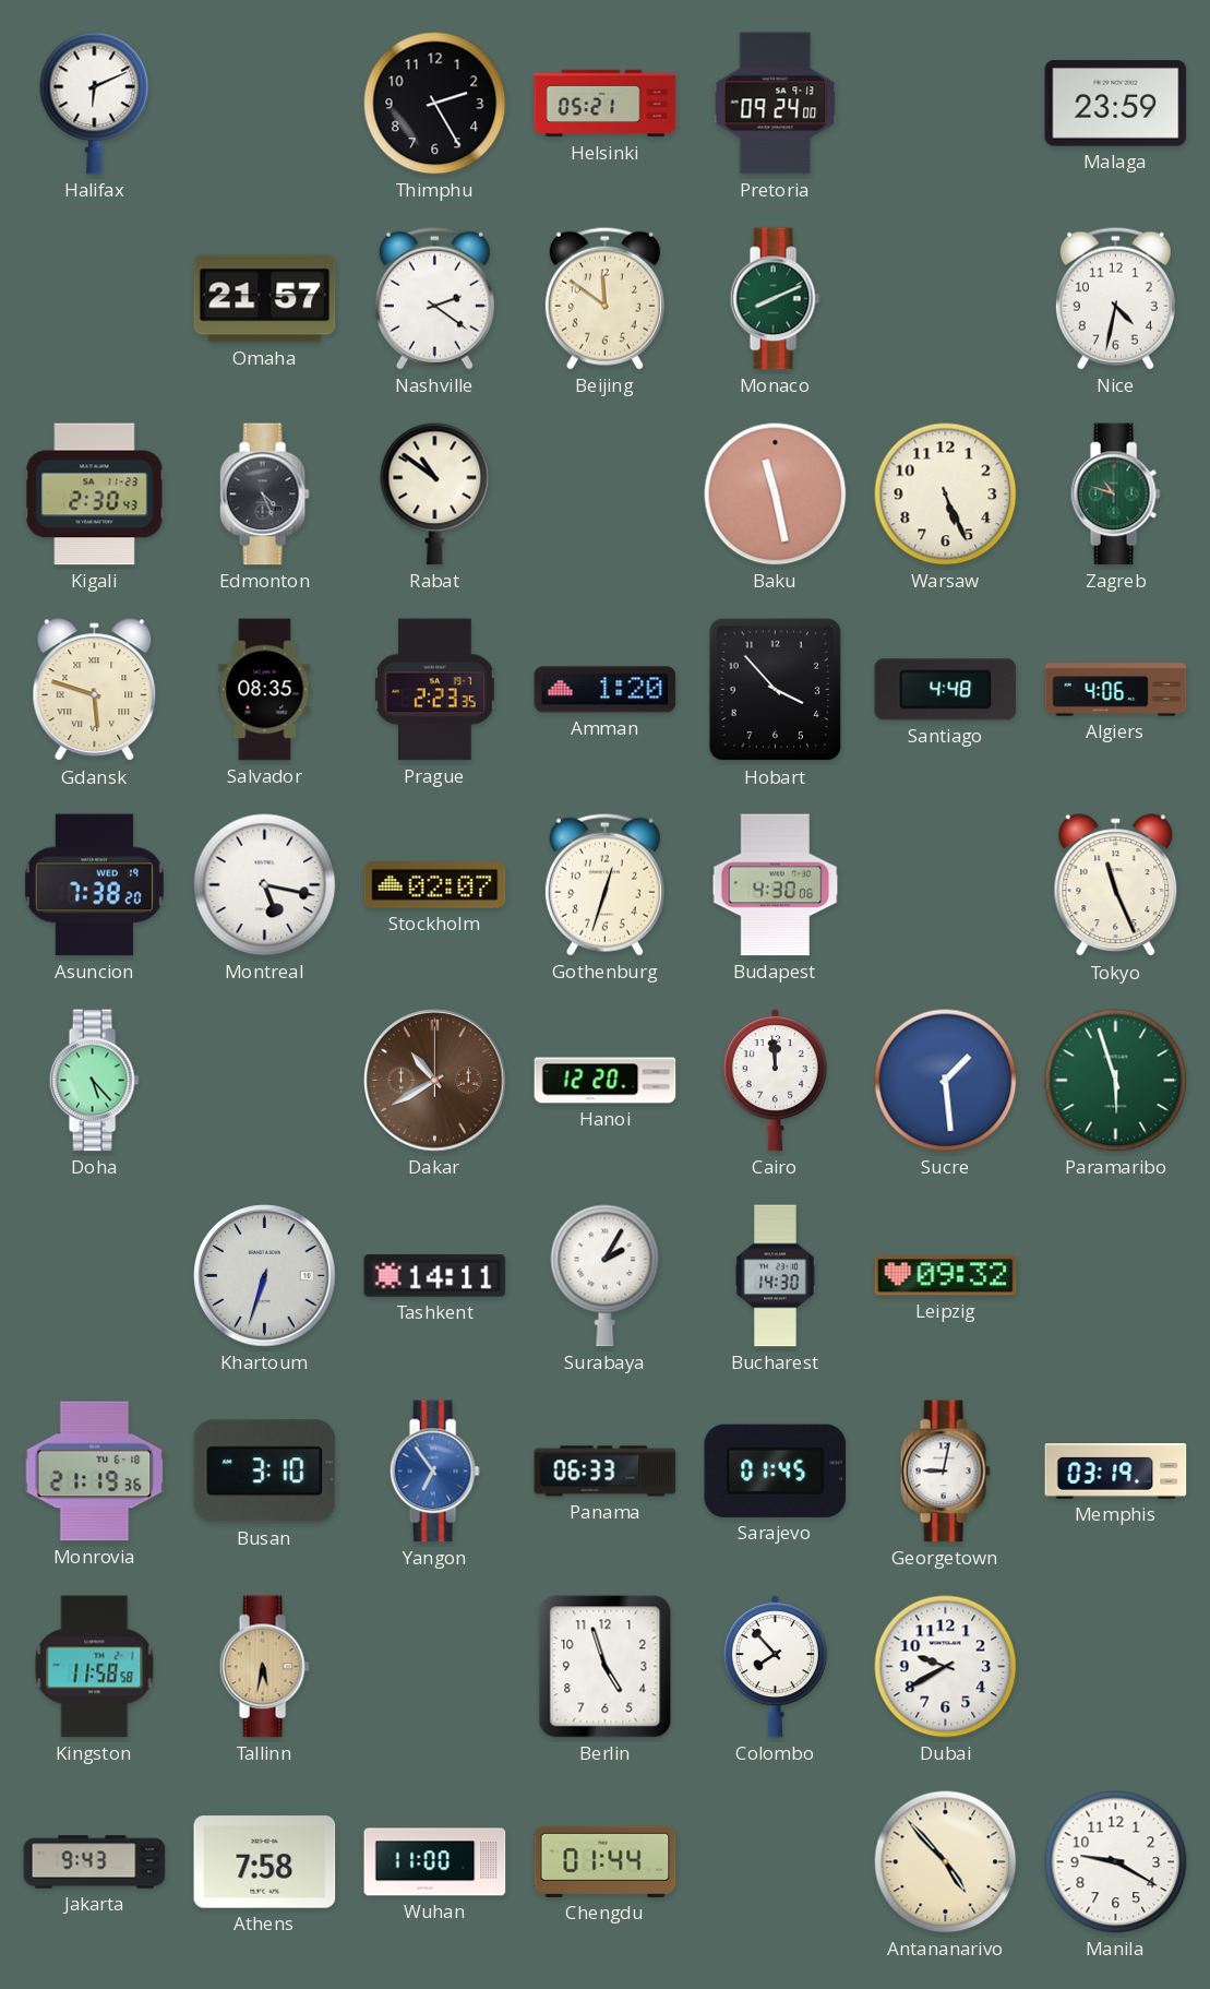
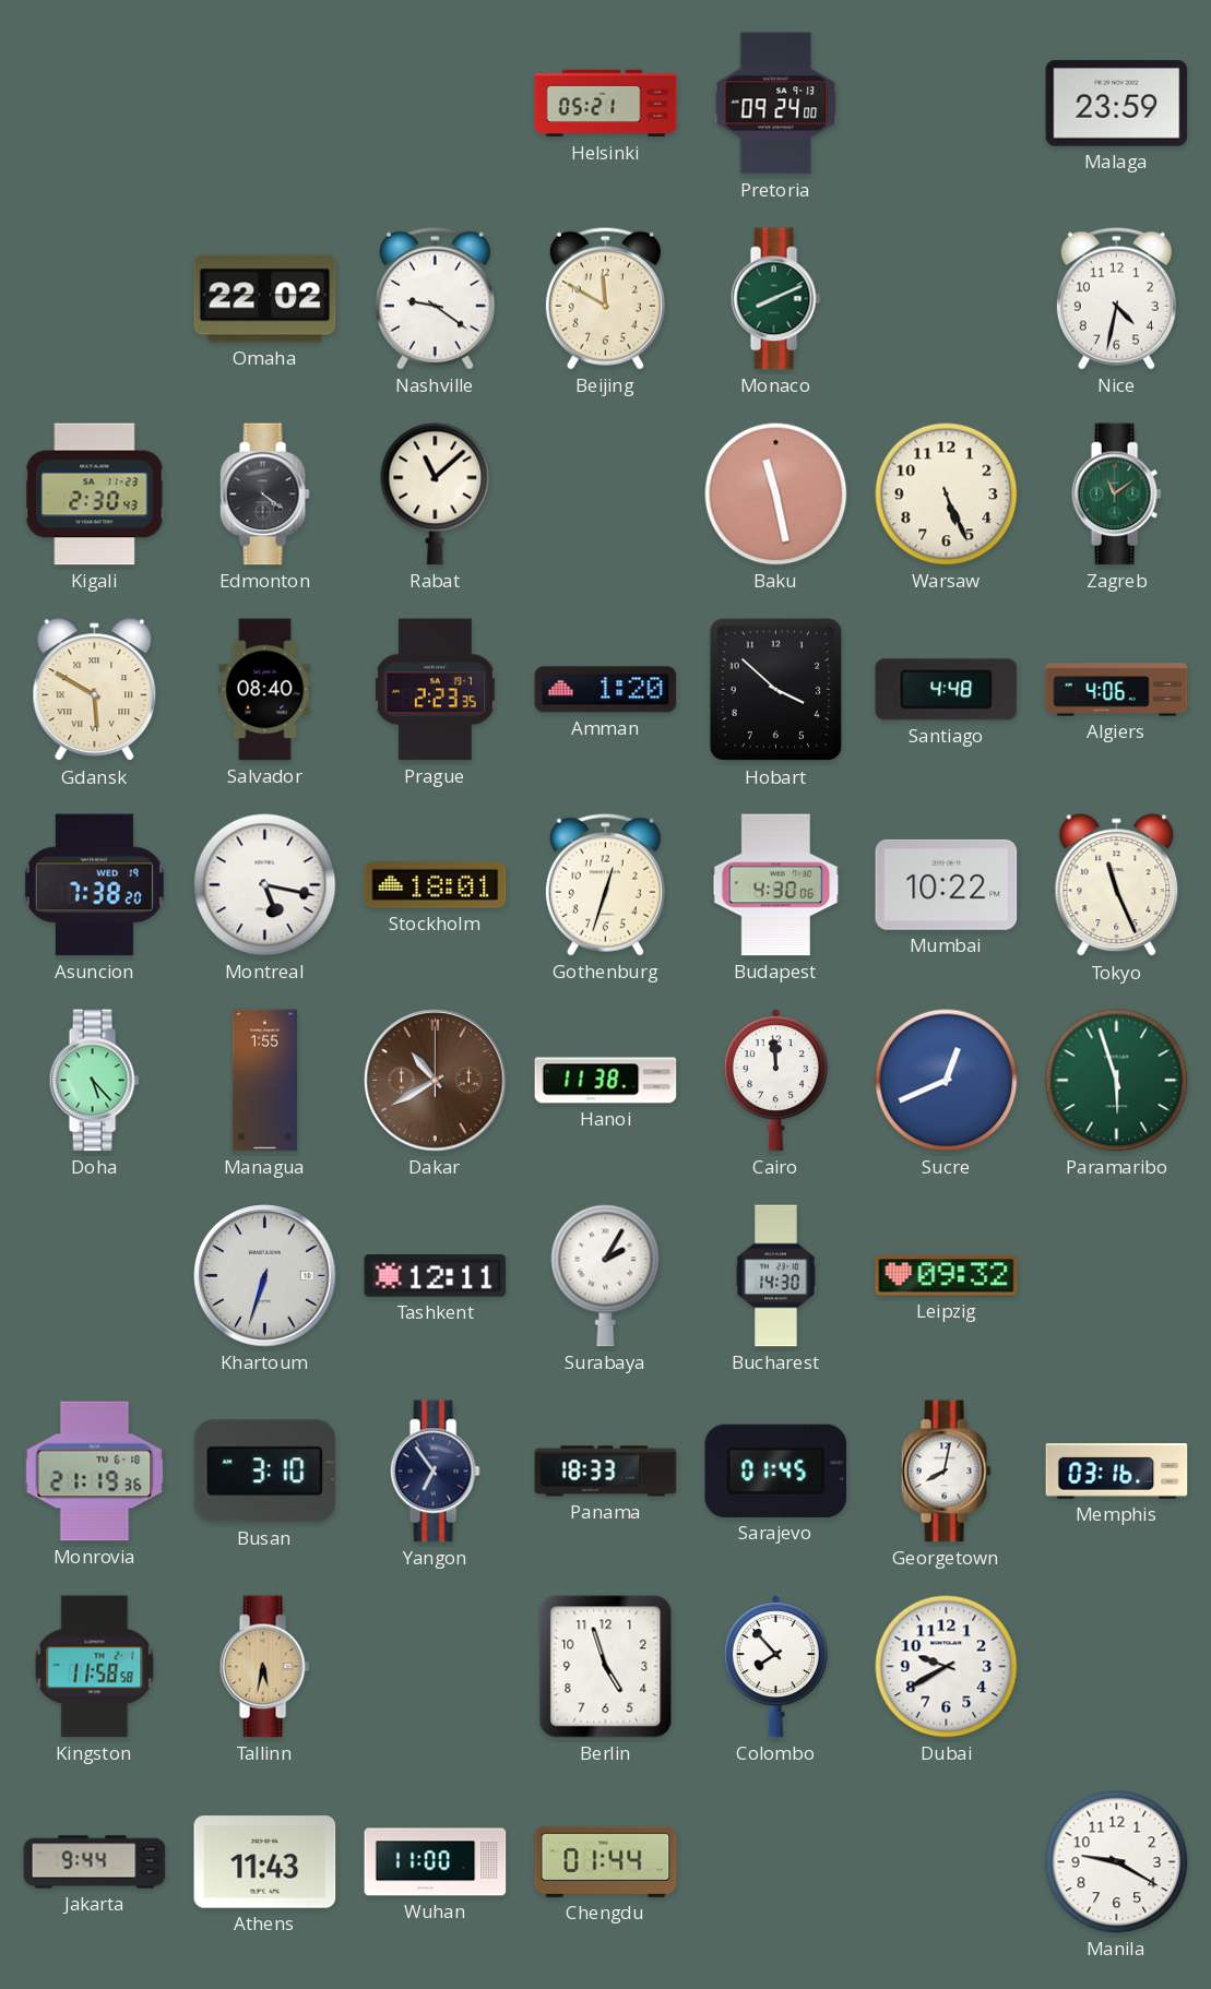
Halifax: 6:11 -> none (95, 104)
Thimphu: 2:25 -> none (435, 104)
Omaha: 21:57 -> 22:02 (265, 299)
Nashville: 2:21 -> 9:21 (435, 298)
Beijing: 11:51 -> 11:50 (605, 298)
Edmonton: 4:26 -> 4:21 (264, 495)
Rabat: 10:51 -> 11:08 (436, 495)
Zagreb: 10:48 -> 11:09 (1116, 495)
Gdansk: 5:48 -> 5:50 (95, 690)
Salvador: 08:35 -> 08:40 (265, 690)
Hobart: 3:53 -> 3:52 (776, 690)
Stockholm: 02:07 -> 18:01 (436, 885)
Mumbai: none -> 10:22 (947, 884)
Managua: none -> 1:55 (264, 1081)
Hanoi: 12:20 -> 11:38 (606, 1081)
Sucre: 1:29 -> 12:41 (947, 1081)
Tashkent: 14:11 -> 12:11 (436, 1276)
Yangon dial: blue -> navy (435, 1472)
Panama: 06:33 -> 18:33 (606, 1472)
Georgetown: 9:02 -> 8:02 (946, 1472)
Memphis: 03:19 -> 03:16 (1117, 1472)
Jakarta: 9:43 -> 9:44 (95, 1862)
Athens: 7:58 -> 11:43 (265, 1862)
Antananarivo: 4:53 -> none (946, 1862)
